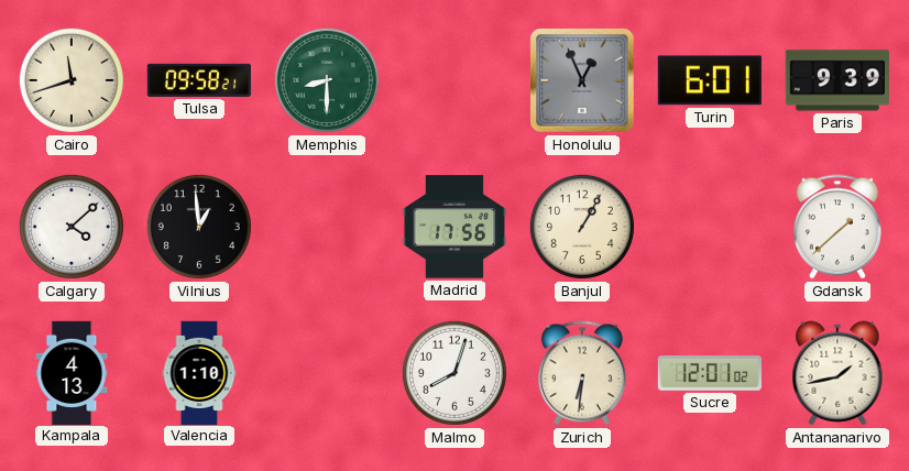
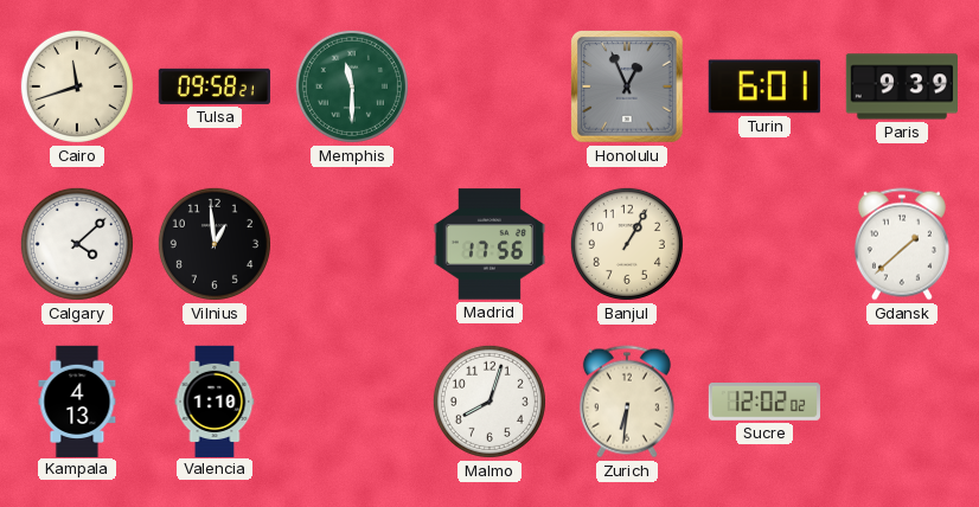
Memphis: 8:30 -> 11:30 (352, 86)
Sucre: 12:01 -> 12:02 (763, 403)
Antananarivo: 1:43 -> none (837, 373)
